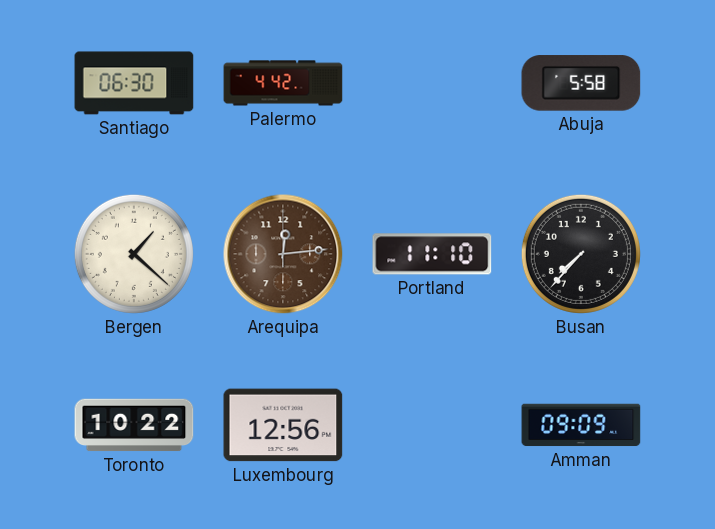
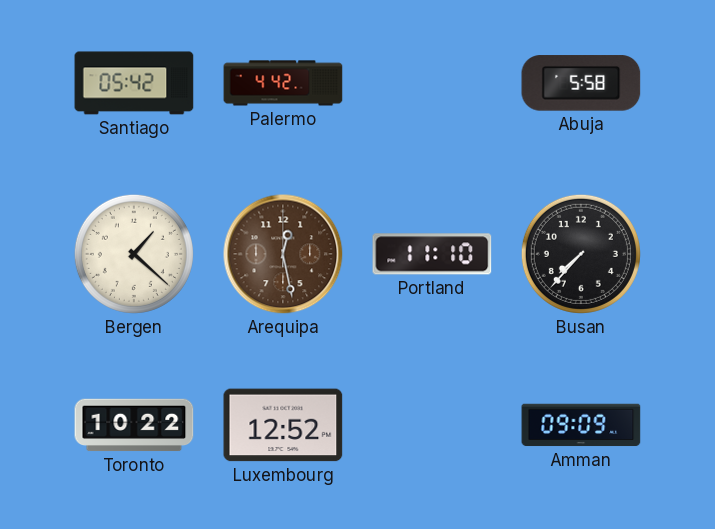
Santiago: 06:30 -> 05:42 (134, 83)
Arequipa: 12:14 -> 12:28 (283, 254)
Luxembourg: 12:56 -> 12:52 (283, 425)
